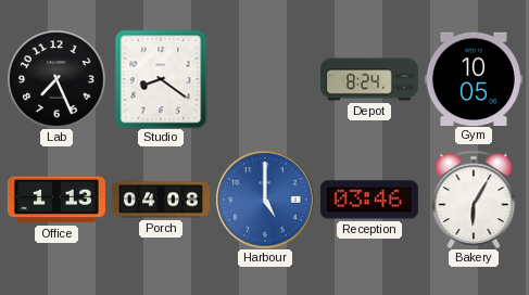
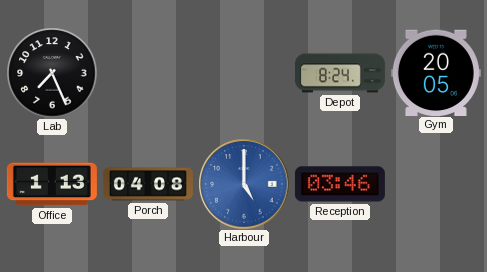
Studio: 8:21 -> none (161, 79)
Gym: 10:05 -> 20:05 (436, 72)
Bakery: 6:05 -> none (474, 200)
